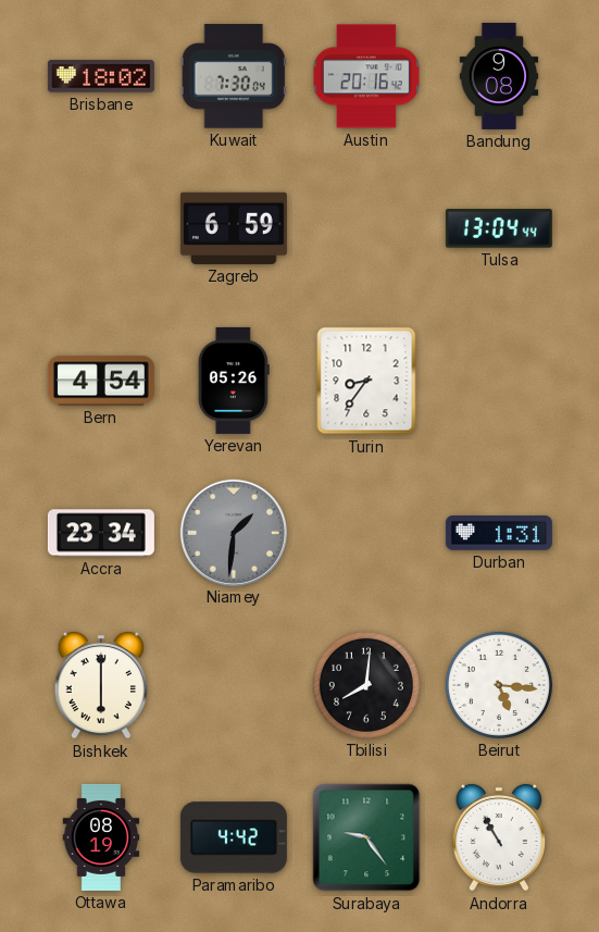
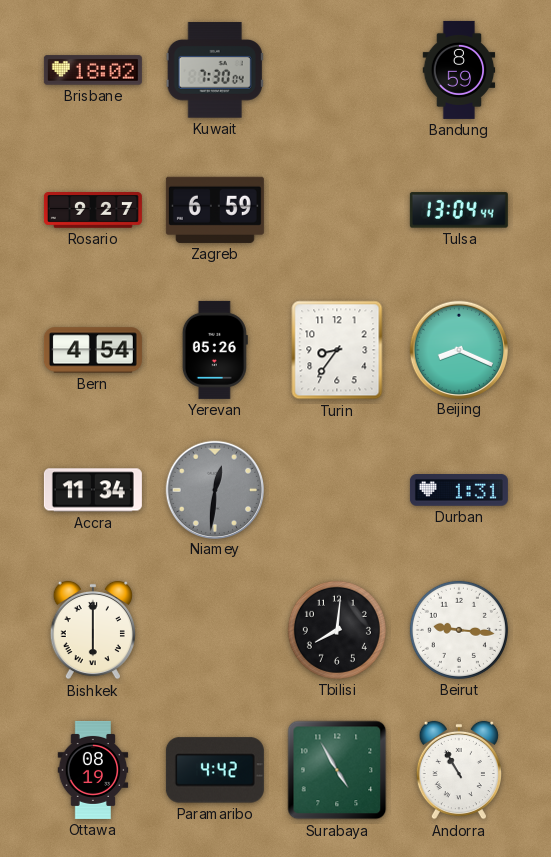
Austin: 20:16 -> none (366, 76)
Bandung: 9:08 -> 8:59 (459, 70)
Rosario: none -> 9:27 (93, 211)
Beijing: none -> 8:19 (458, 349)
Accra: 23:34 -> 11:34 (93, 490)
Niamey: 1:31 -> 12:31 (214, 489)
Beirut: 5:16 -> 9:16 (459, 630)
Surabaya: 9:24 -> 4:55 (337, 770)
